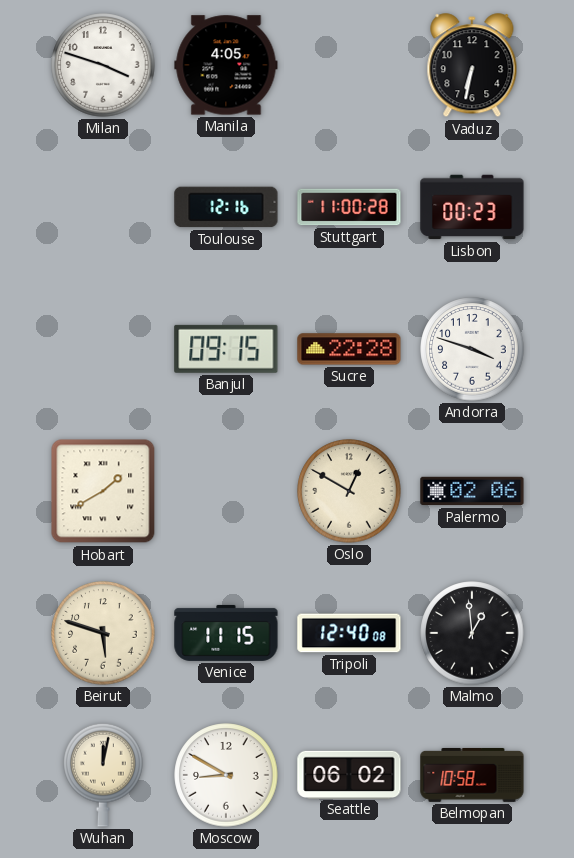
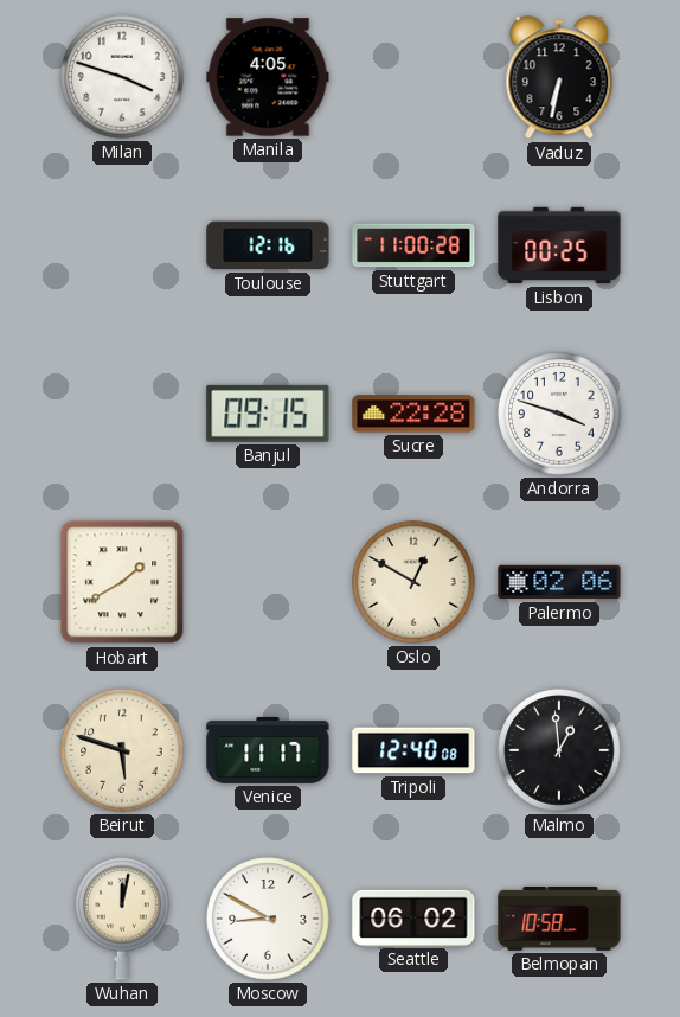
Lisbon: 00:23 -> 00:25 (559, 245)
Venice: 11:15 -> 11:17 (268, 750)
